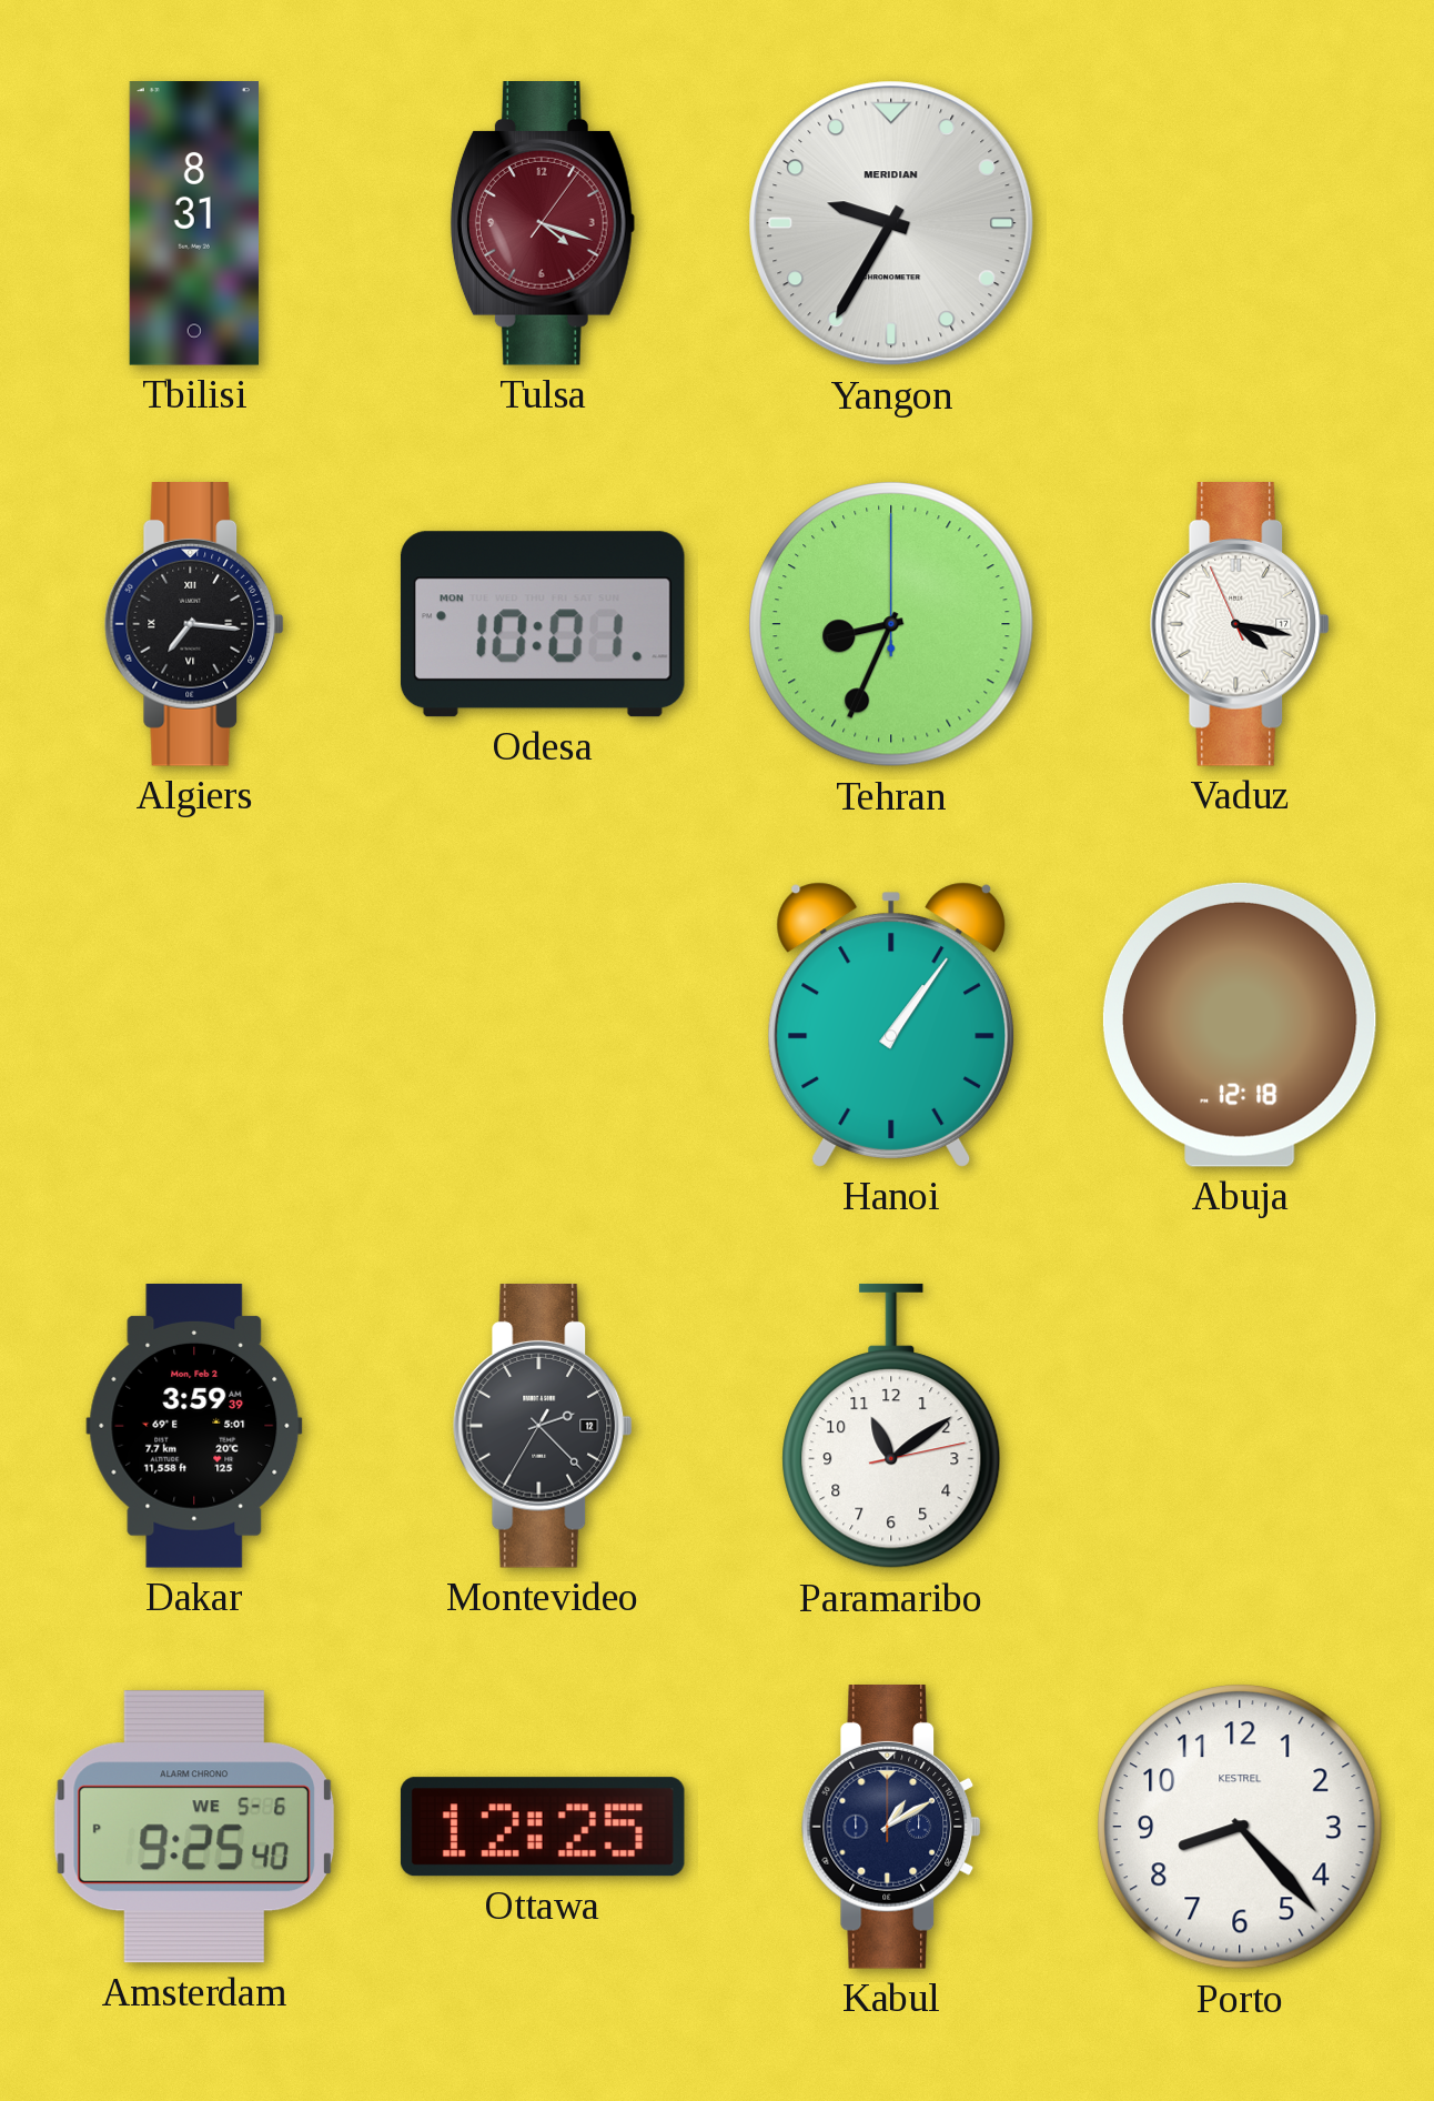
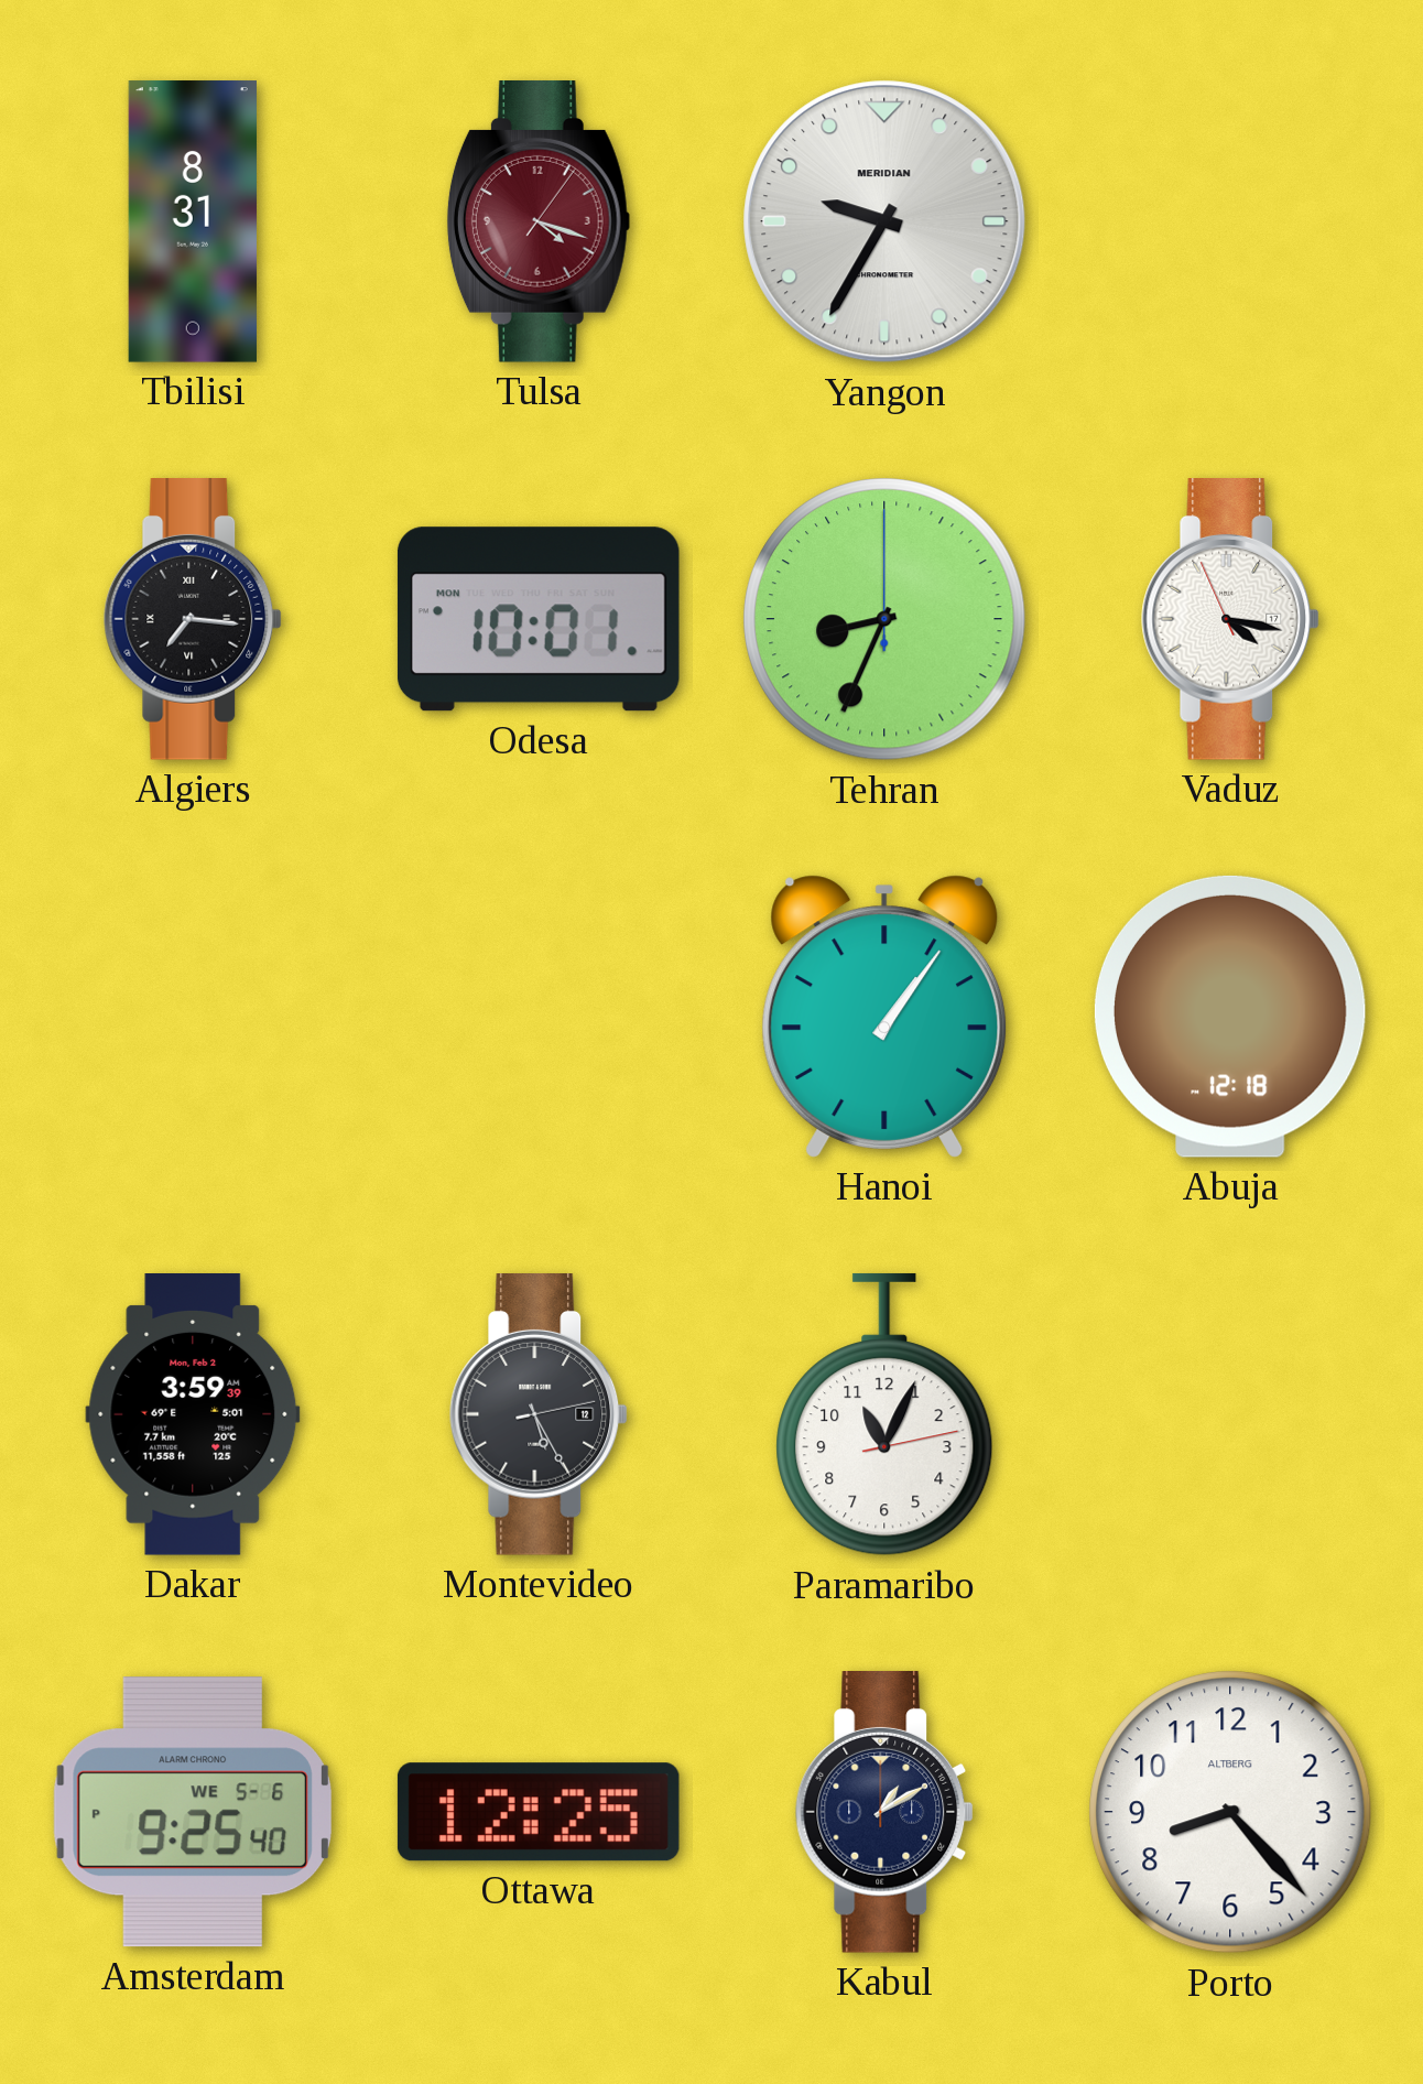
Montevideo: 2:22 -> 5:25 (539, 1415)
Paramaribo: 11:09 -> 11:04 (884, 1414)
Porto brand: KESTREL -> ALTBERG (1230, 1812)
